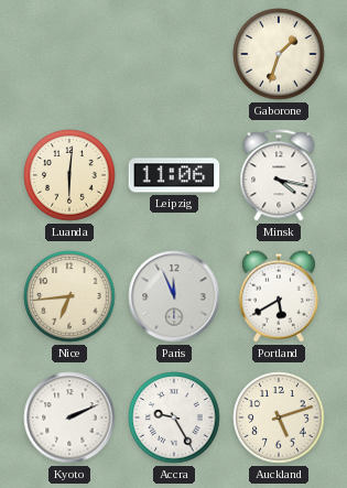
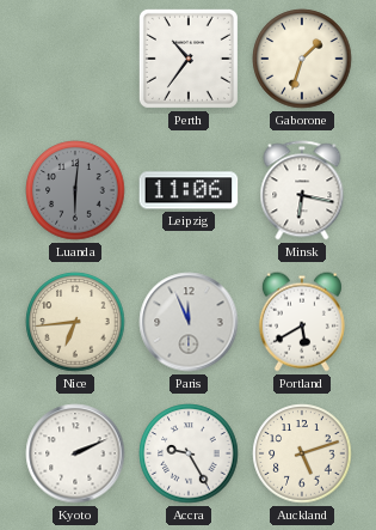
Perth: none -> 10:36 (189, 59)
Luanda dial: cream -> grey (75, 190)
Minsk: 4:17 -> 6:17 (302, 190)
